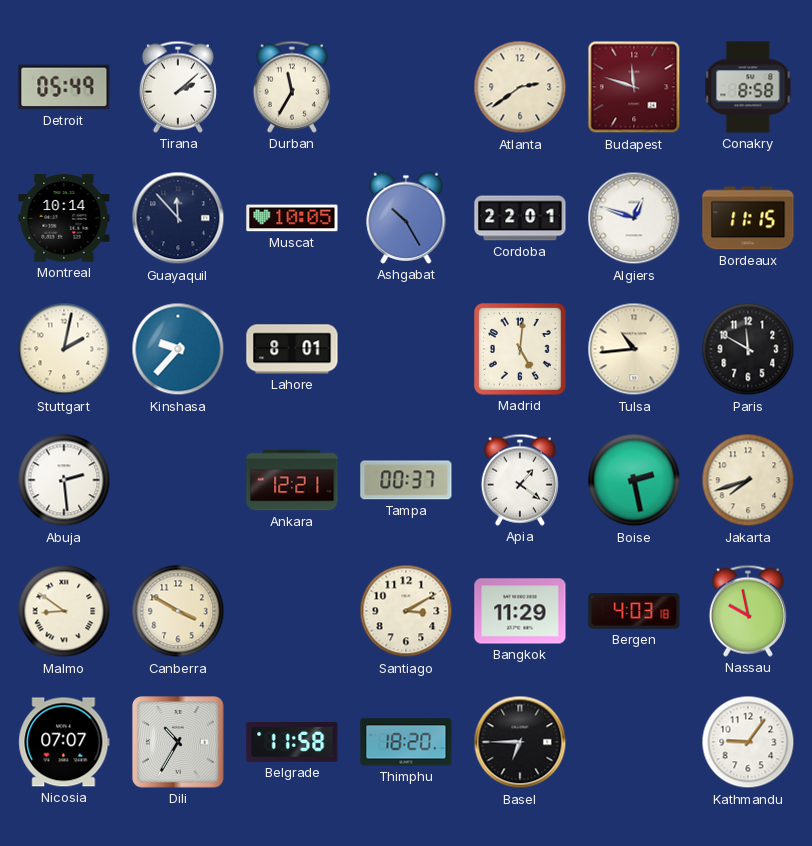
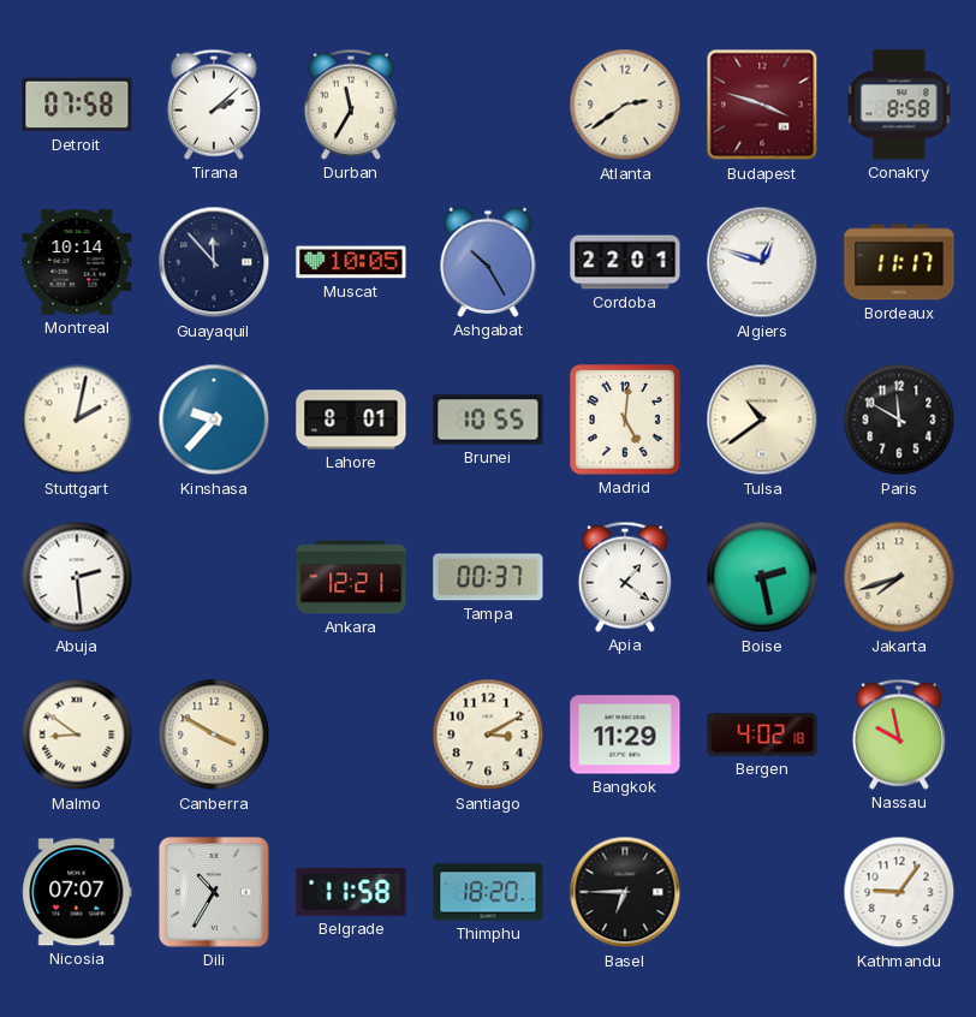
Detroit: 05:49 -> 07:58 (77, 105)
Budapest: 11:48 -> 3:48 (762, 105)
Bordeaux: 11:15 -> 11:17 (899, 262)
Brunei: none -> 10:55 (488, 420)
Tulsa: 10:44 -> 10:39 (762, 420)
Bergen: 4:03 -> 4:02 (762, 736)
